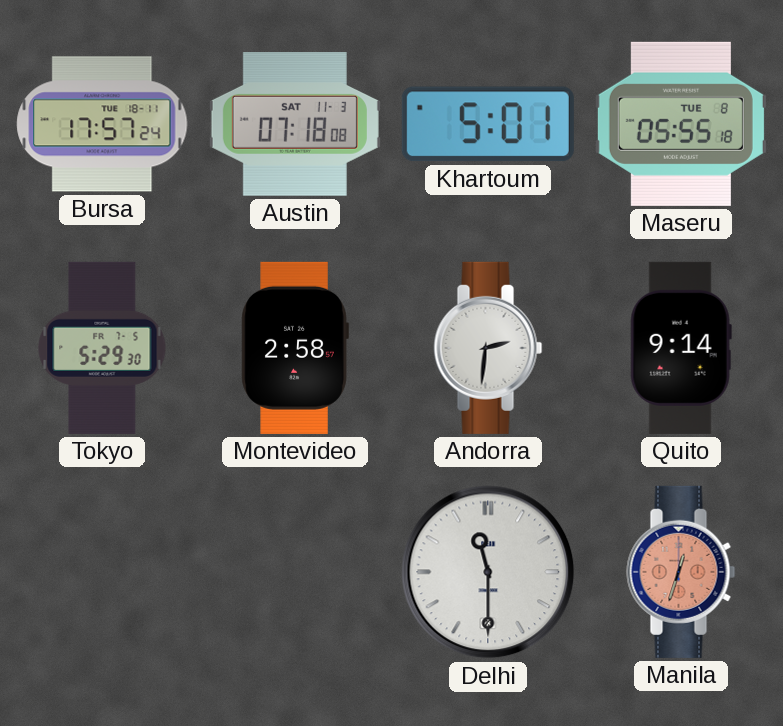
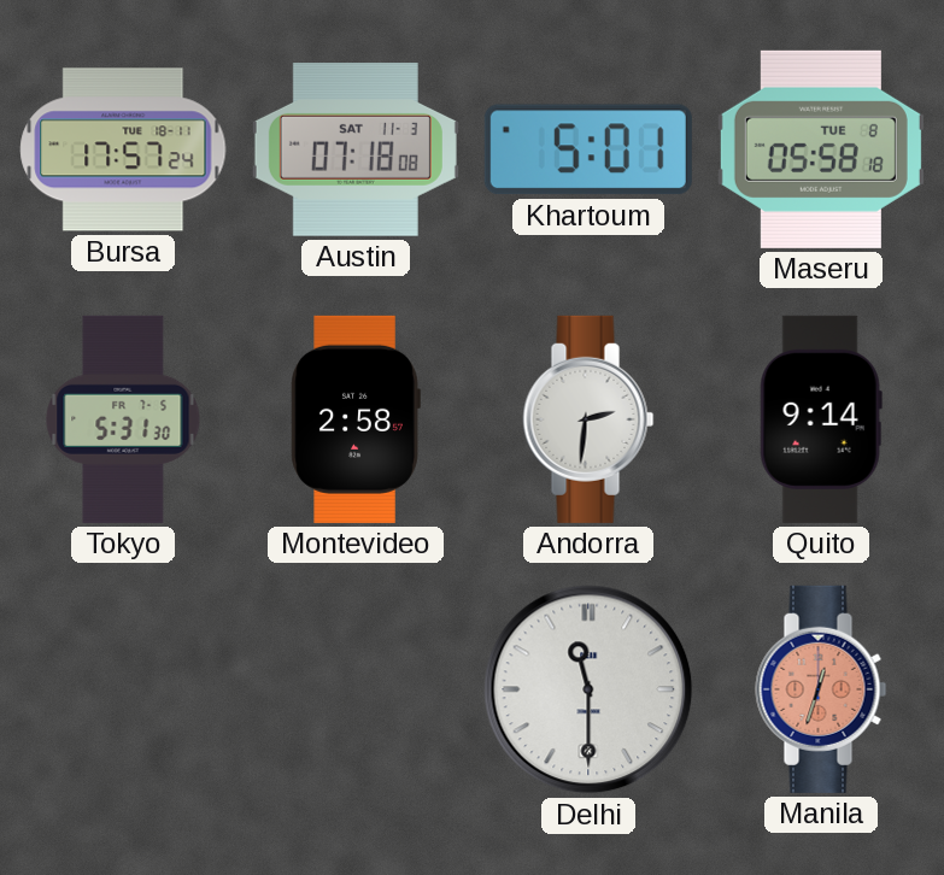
Maseru: 05:55 -> 05:58 (821, 149)
Tokyo: 5:29 -> 5:31 (123, 419)
